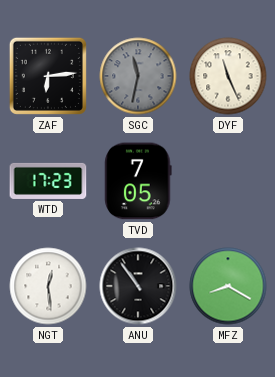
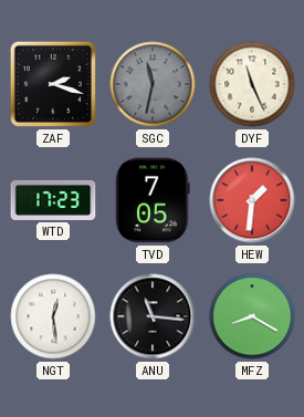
ZAF: 6:14 -> 2:18 (53, 84)
HEW: none -> 1:31 (252, 200)
ANU: 10:54 -> 11:16 (153, 316)
